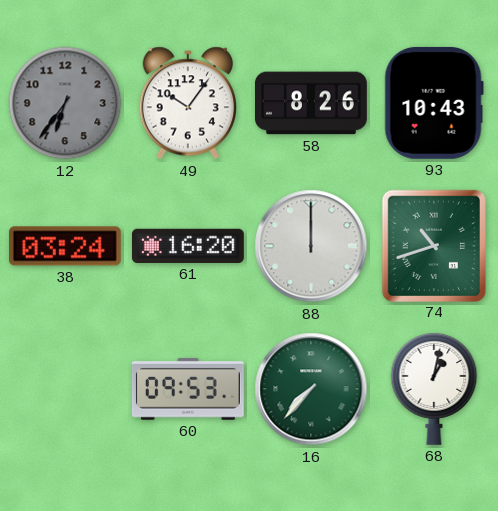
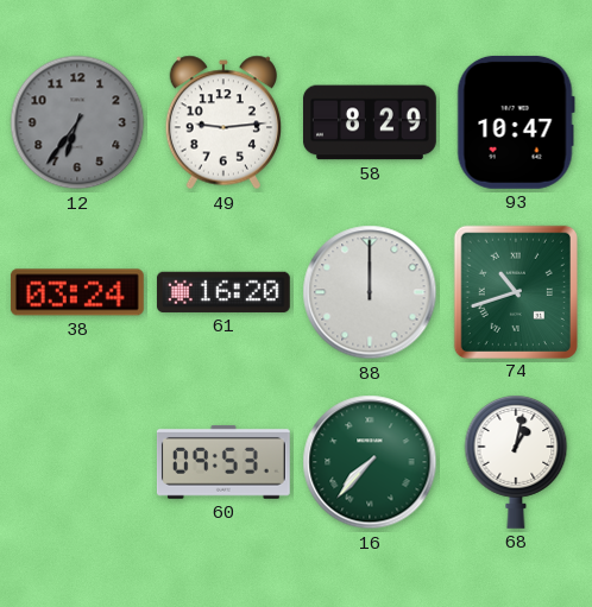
49: 10:06 -> 9:14 (222, 122)
58: 8:26 -> 8:29 (370, 122)
93: 10:43 -> 10:47 (516, 122)
